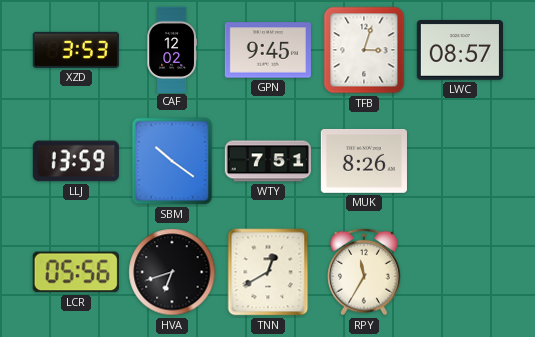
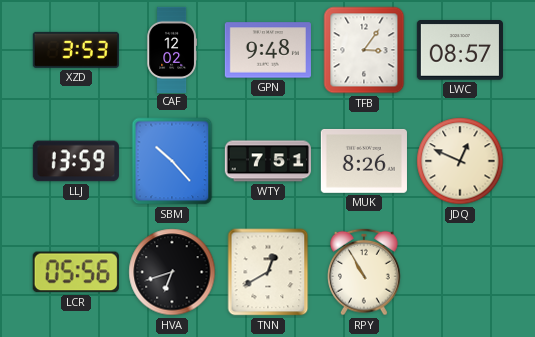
GPN: 9:45 -> 9:48 (268, 50)
TFB: 3:03 -> 3:06 (364, 50)
SBM: 10:21 -> 10:23 (172, 161)
JDQ: none -> 12:49 (460, 161)
RPY: 11:35 -> 10:55 (365, 272)
